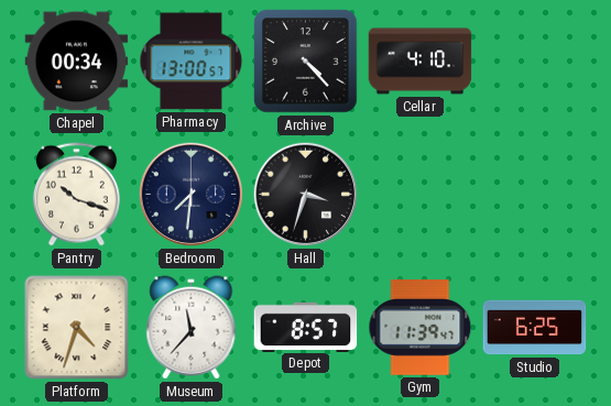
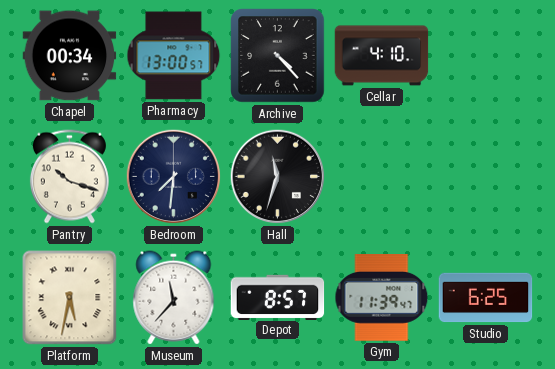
Hall: 3:33 -> 11:33 (278, 177)
Platform: 4:33 -> 5:32 (70, 298)
